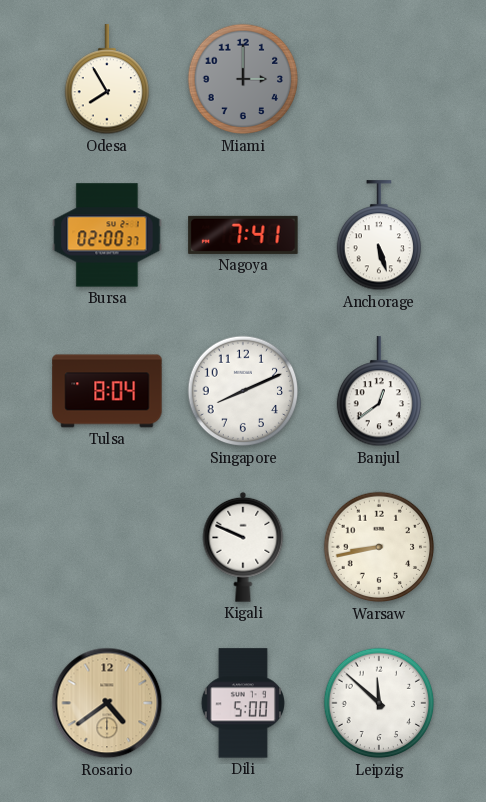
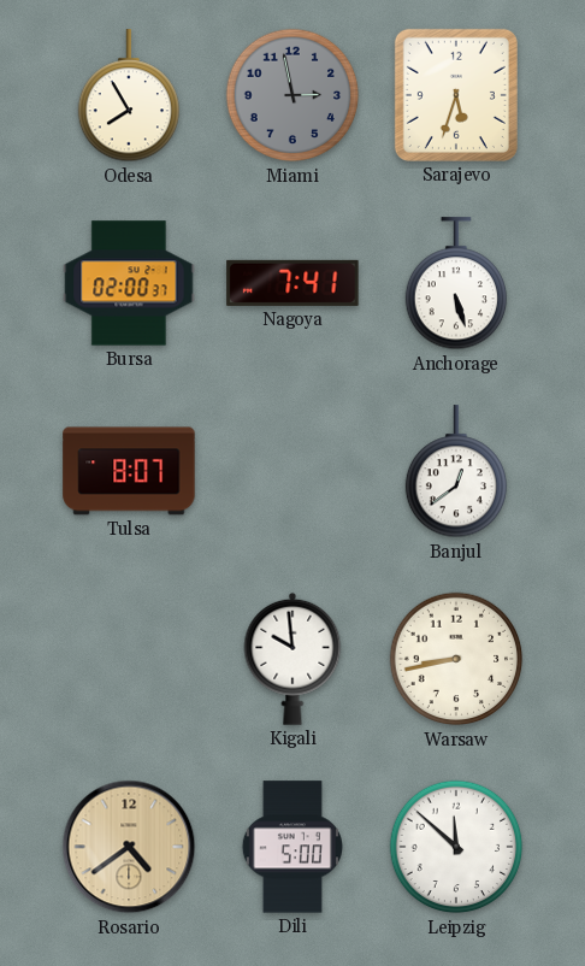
Miami: 3:00 -> 2:58 (292, 95)
Sarajevo: none -> 5:33 (456, 95)
Tulsa: 8:04 -> 8:07 (129, 471)
Singapore: 8:11 -> none (243, 391)
Kigali: 9:49 -> 9:59 (292, 659)
